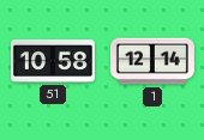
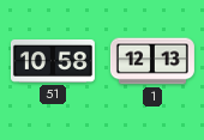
1: 12:14 -> 12:13 (152, 61)
